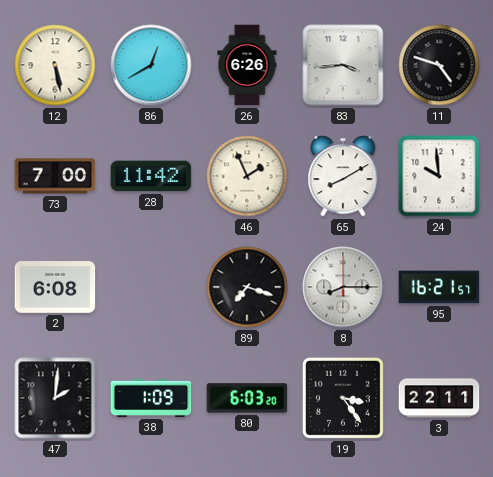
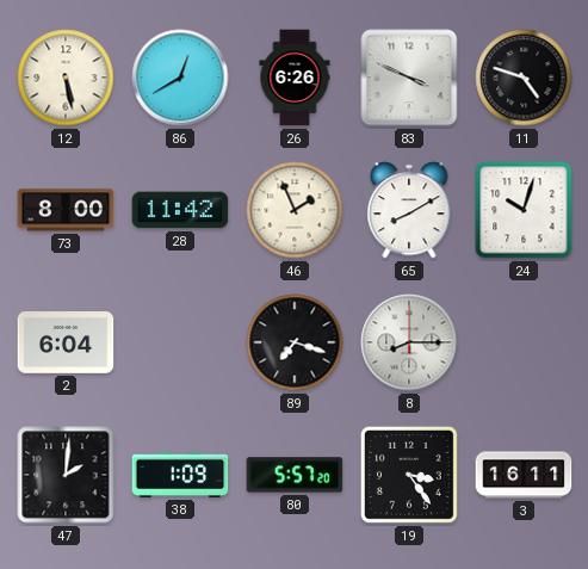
83: 3:44 -> 3:49 (409, 78)
73: 7:00 -> 8:00 (66, 210)
24: 9:59 -> 10:03 (524, 210)
2: 6:08 -> 6:04 (66, 344)
95: 16:21 -> none (439, 287)
80: 6:03 -> 5:57 (295, 475)
3: 22:11 -> 16:11 (524, 475)
